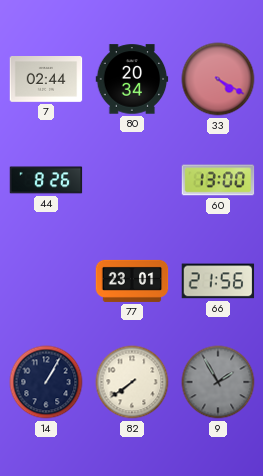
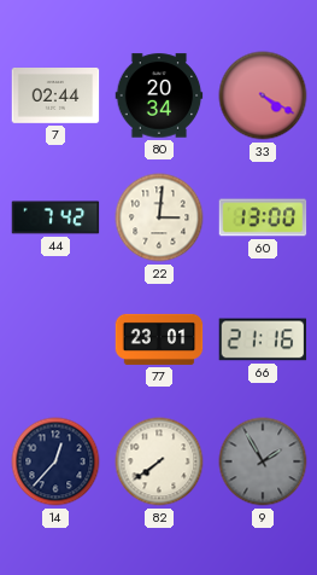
44: 8:26 -> 7:42 (55, 217)
22: none -> 3:01 (159, 217)
66: 21:56 -> 21:16 (263, 339)
14: 1:05 -> 12:37 (55, 461)
